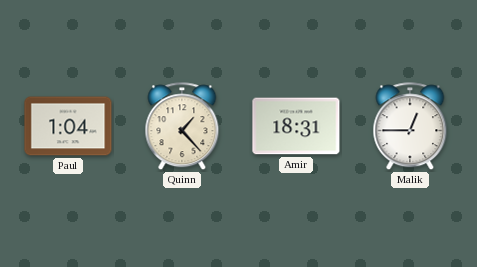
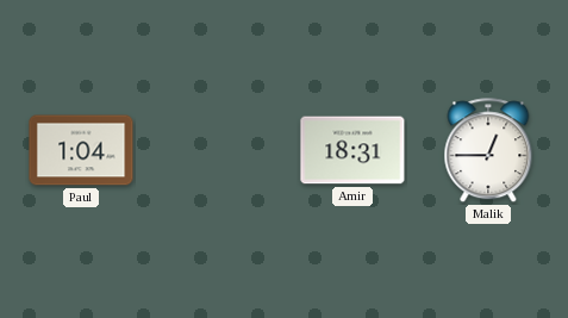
Quinn: 1:23 -> none (182, 127)
